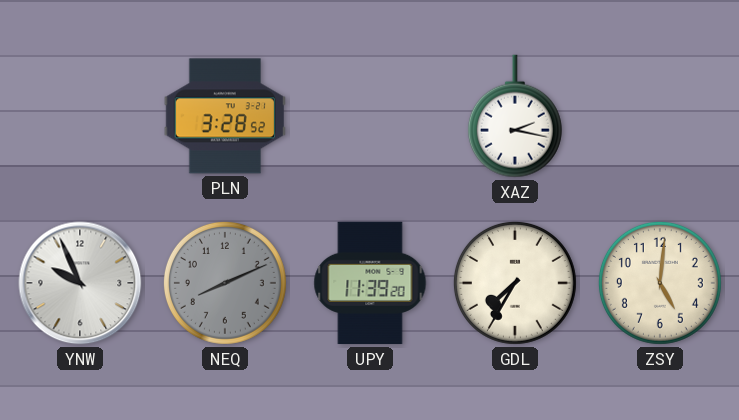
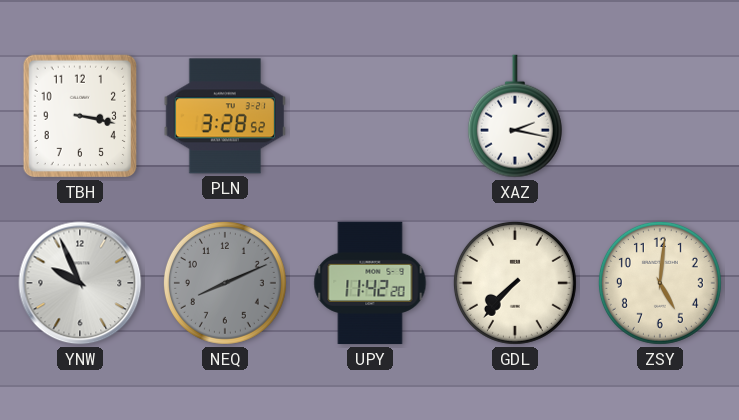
TBH: none -> 3:17 (80, 116)
UPY: 11:39 -> 11:42 (370, 283)
GDL: 7:35 -> 7:37 (515, 283)
